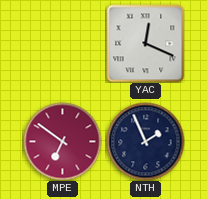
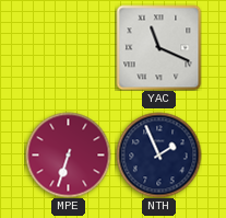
YAC: 12:19 -> 11:19 (158, 47)
MPE: 6:51 -> 6:33 (68, 154)
